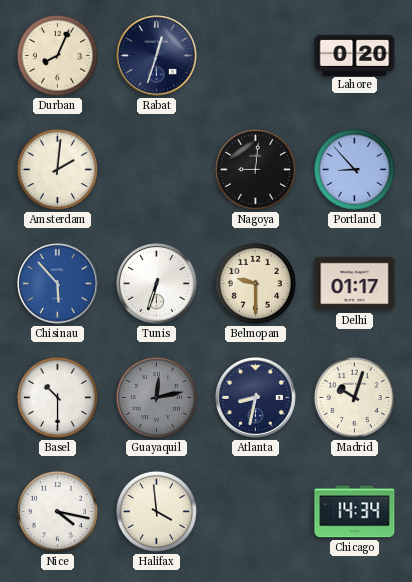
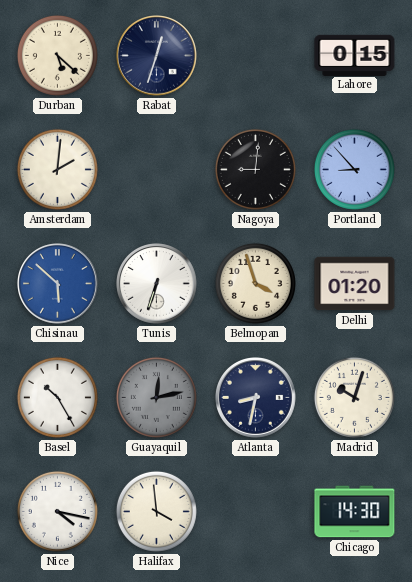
Durban: 8:04 -> 5:22 (57, 55)
Lahore: 0:20 -> 0:15 (355, 55)
Chisinau: 5:53 -> 5:52 (58, 284)
Belmopan: 9:30 -> 3:57 (255, 283)
Delhi: 01:17 -> 01:20 (355, 284)
Basel: 10:30 -> 10:25 (57, 397)
Chicago: 14:34 -> 14:30 (355, 512)
